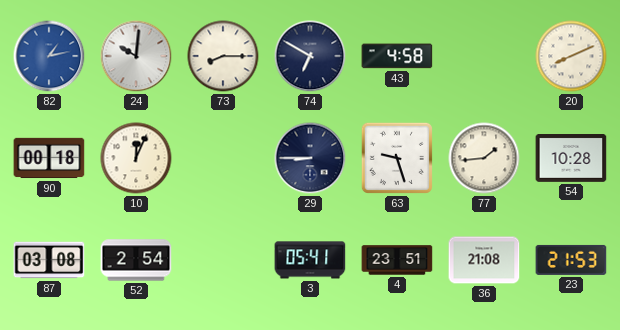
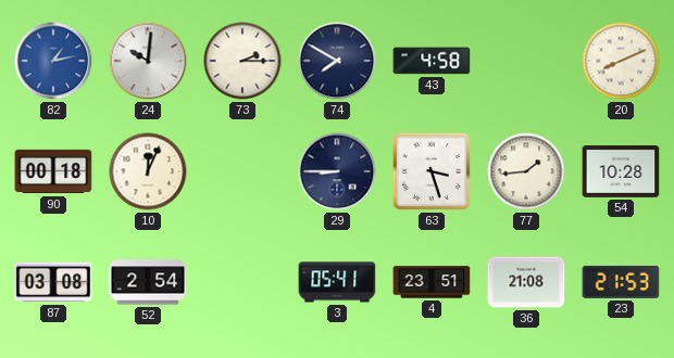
73: 8:15 -> 2:15 (242, 61)
74: 6:50 -> 7:50 (337, 61)
63: 9:27 -> 3:27 (432, 171)
